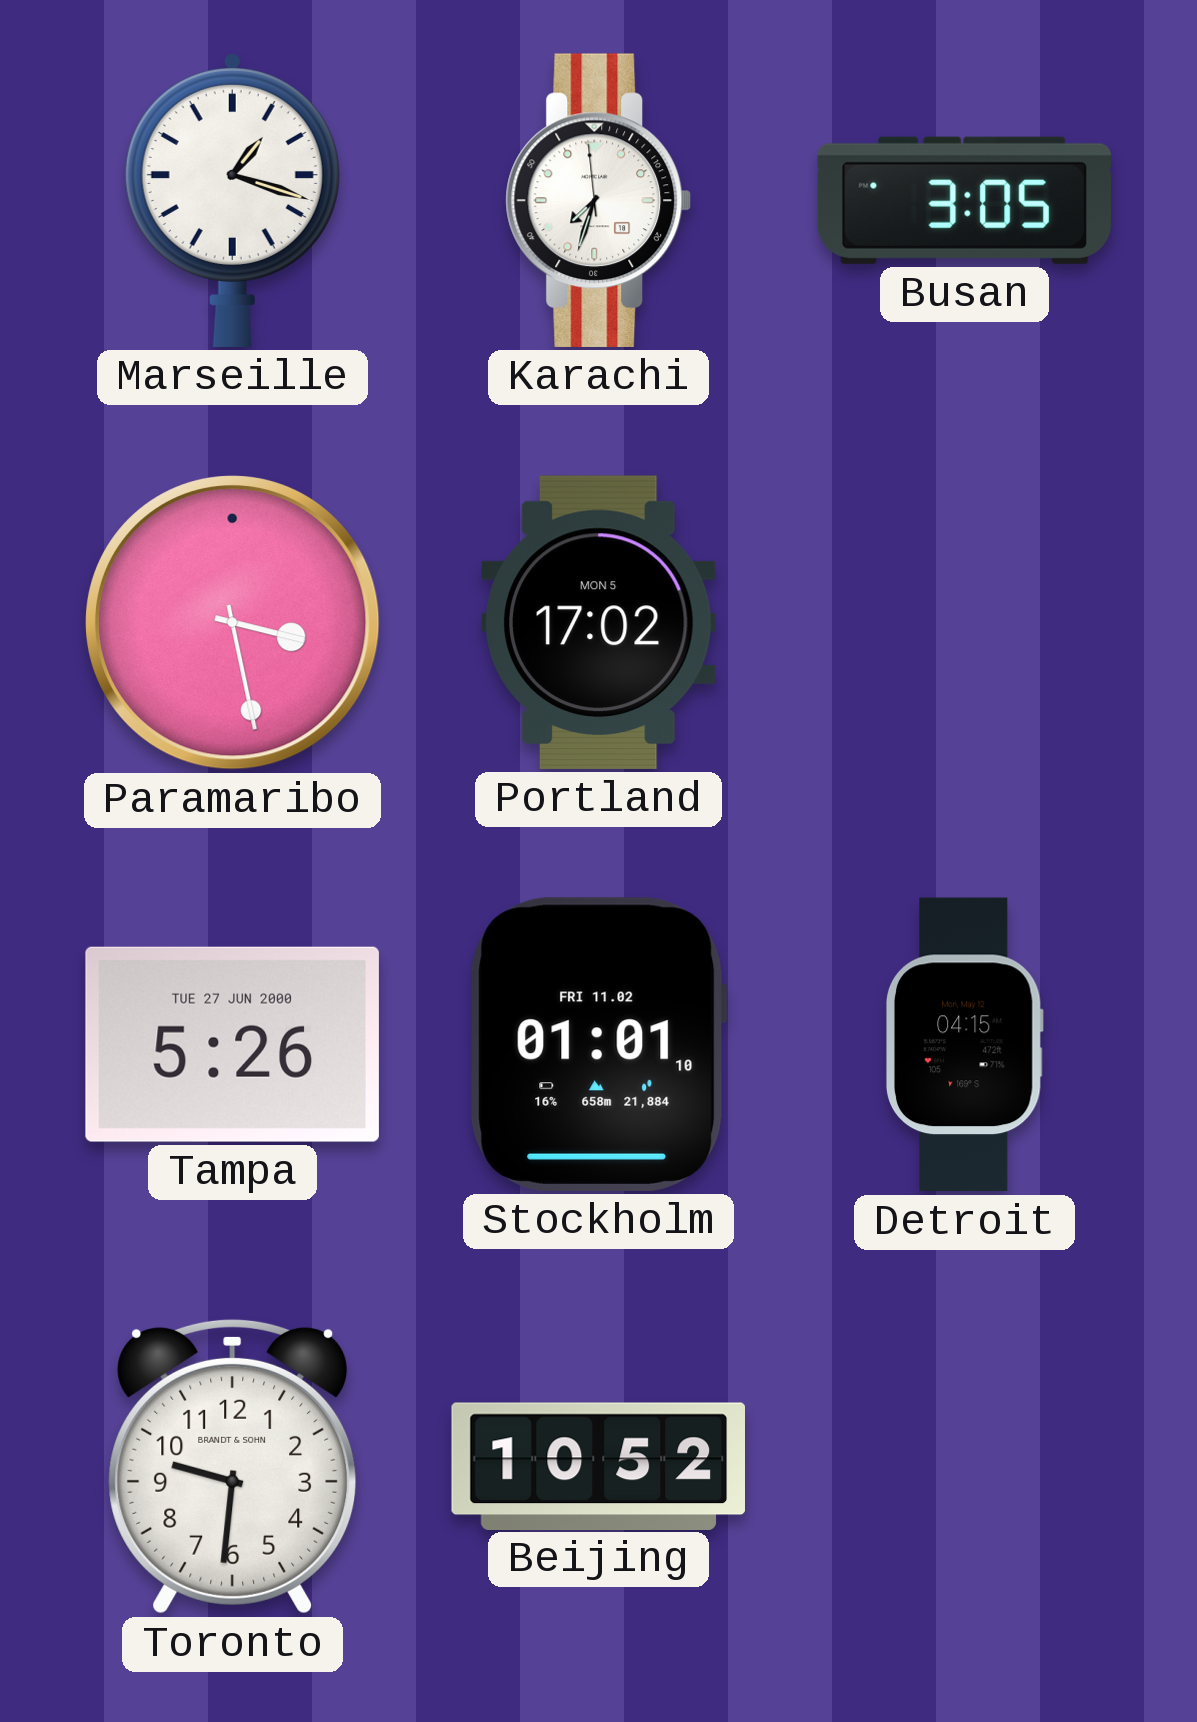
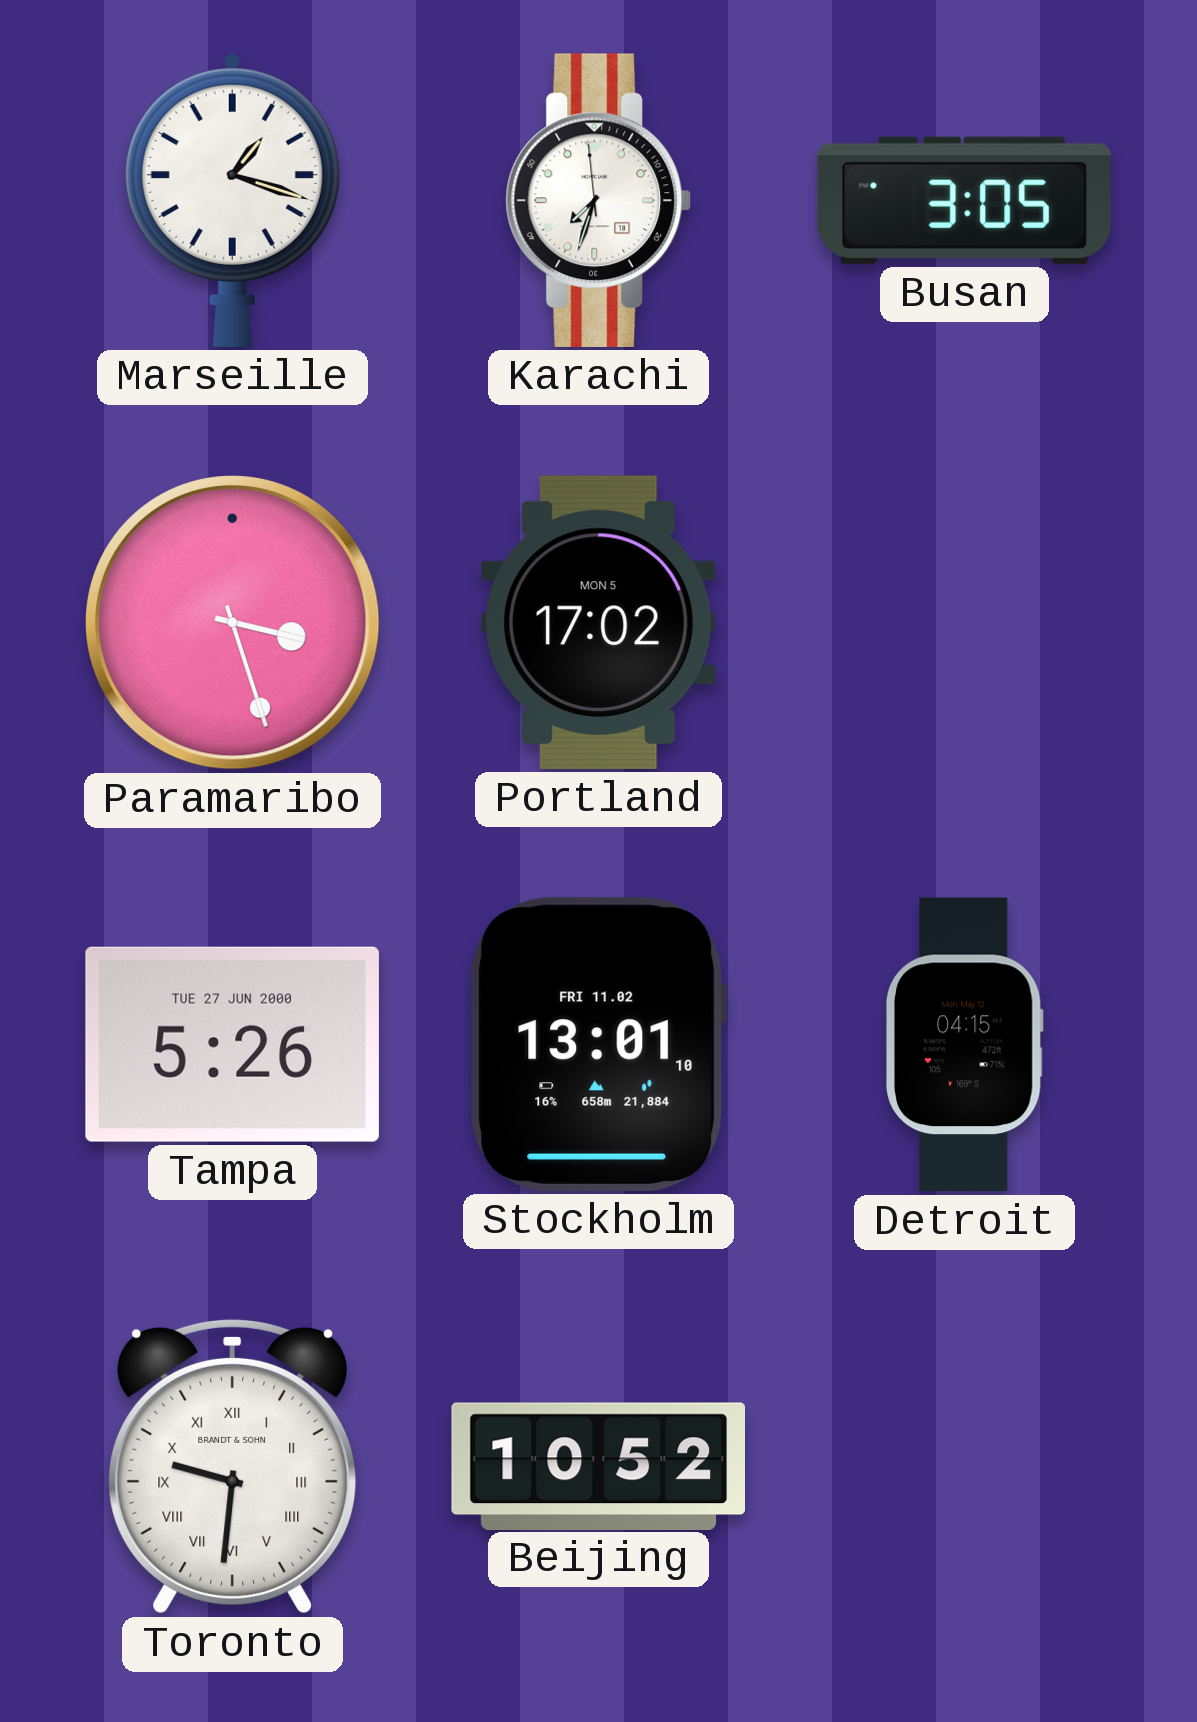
Paramaribo: 3:28 -> 3:27 (233, 623)
Stockholm: 01:01 -> 13:01 (598, 1044)
Toronto numerals: Arabic -> Roman (233, 1466)
